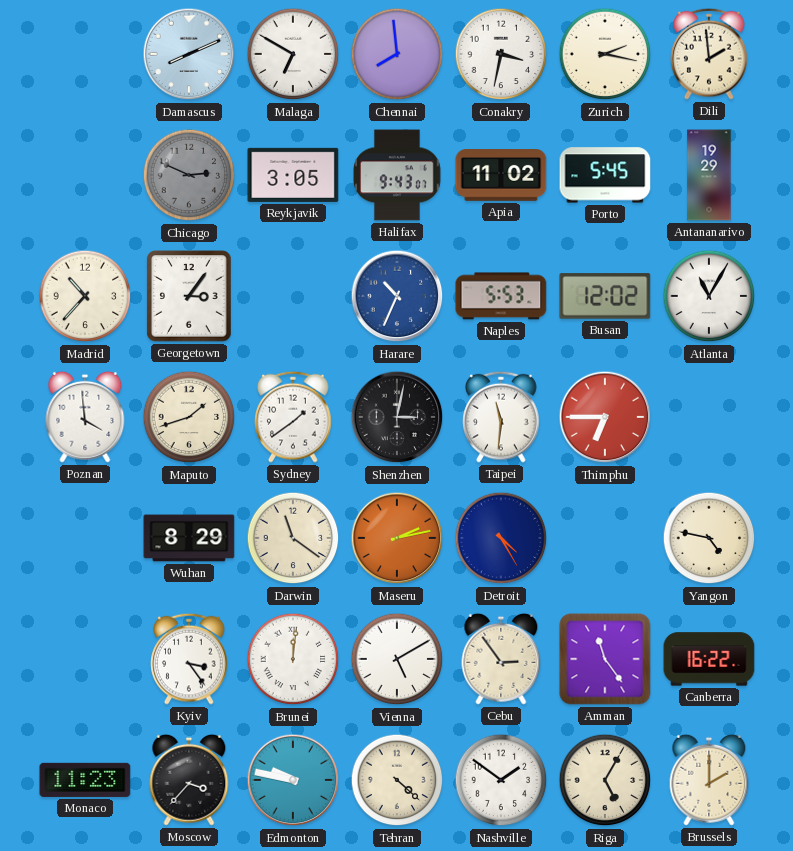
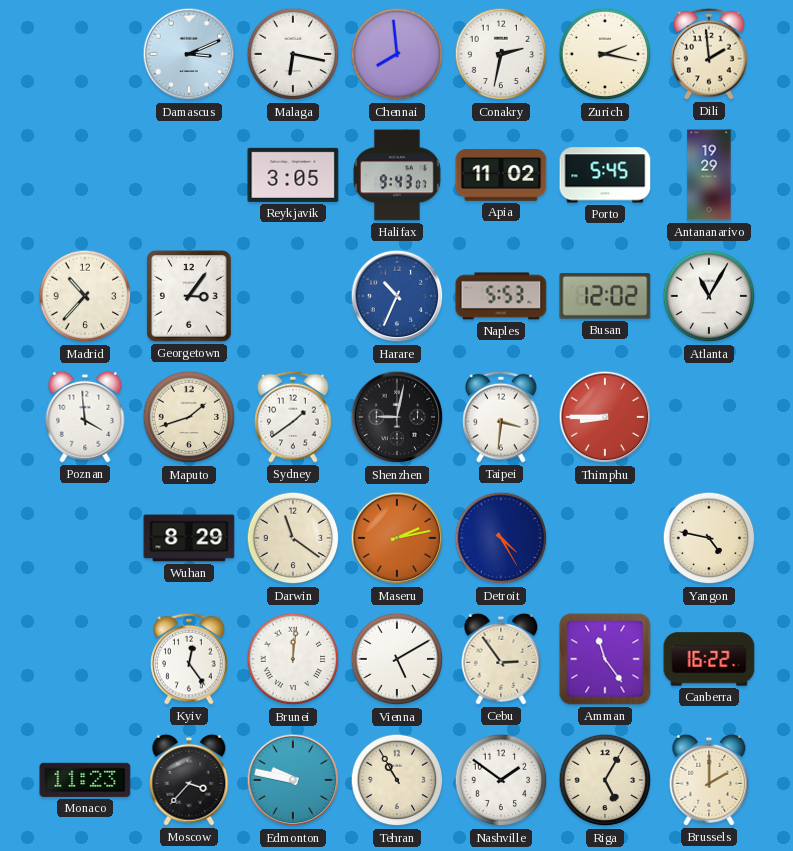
Damascus: 8:11 -> 3:11 (189, 54)
Malaga: 6:50 -> 6:17 (293, 54)
Conakry: 3:32 -> 2:32 (501, 54)
Chicago: 2:49 -> none (189, 175)
Shenzhen: 3:02 -> 9:02 (397, 417)
Taipei: 11:31 -> 3:31 (501, 417)
Thimphu: 6:45 -> 8:45 (605, 417)
Kyiv: 3:24 -> 12:24 (189, 659)
Tehran: 4:22 -> 10:55 (397, 780)
